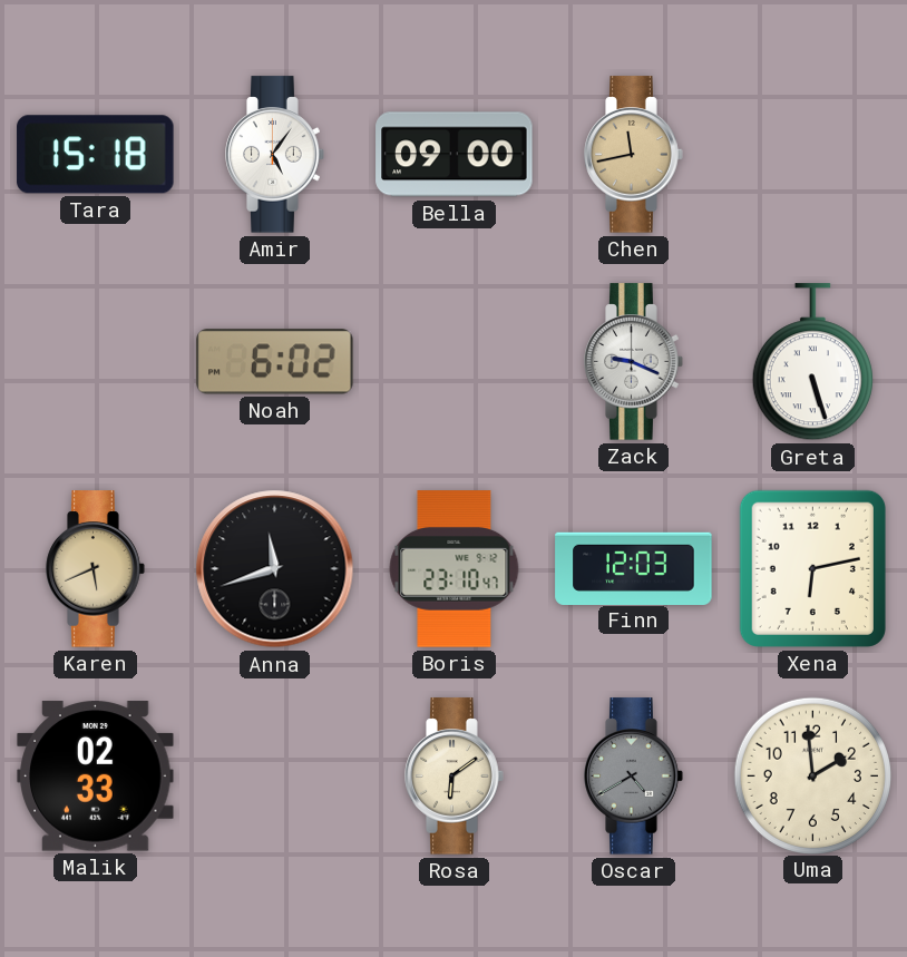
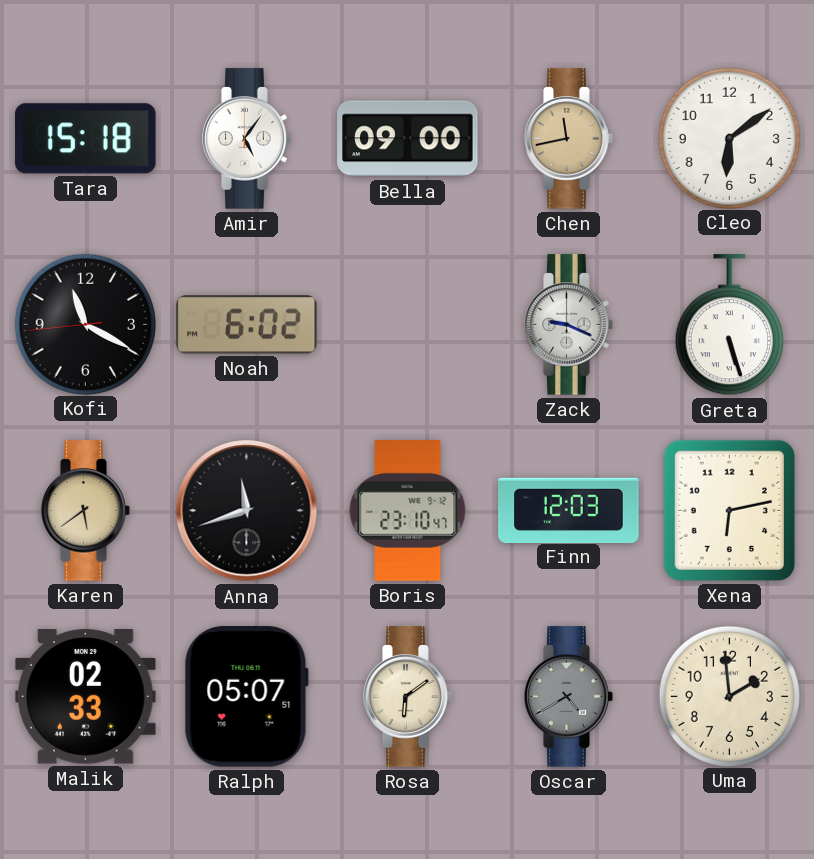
Cleo: none -> 6:09 (729, 138)
Kofi: none -> 11:19 (85, 324)
Karen: 5:41 -> 5:39 (86, 511)
Ralph: none -> 05:07 (246, 697)
